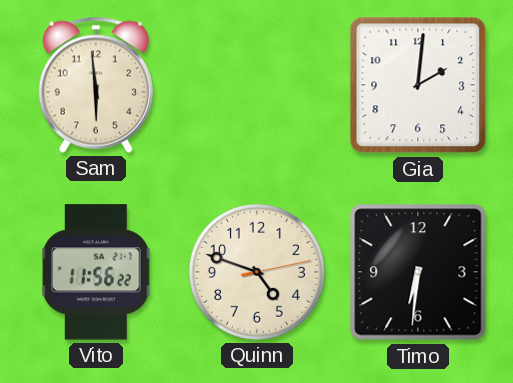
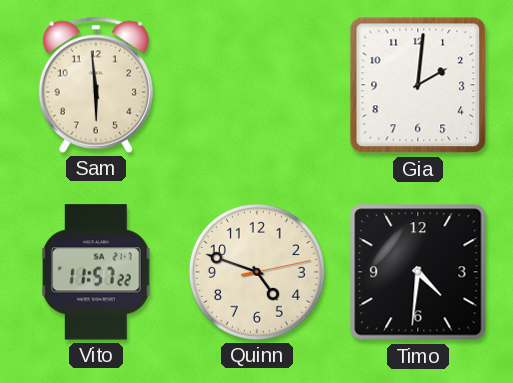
Vito: 11:56 -> 11:57 (96, 272)
Timo: 6:31 -> 4:31 (418, 272)
